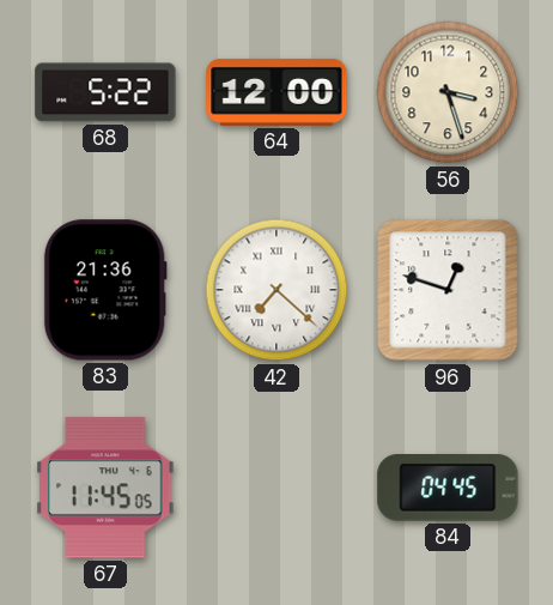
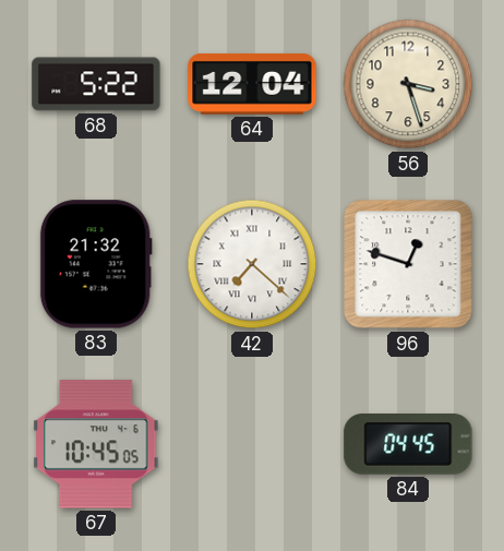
64: 12:00 -> 12:04 (252, 84)
83: 21:36 -> 21:32 (96, 264)
67: 11:45 -> 10:45 (96, 444)
